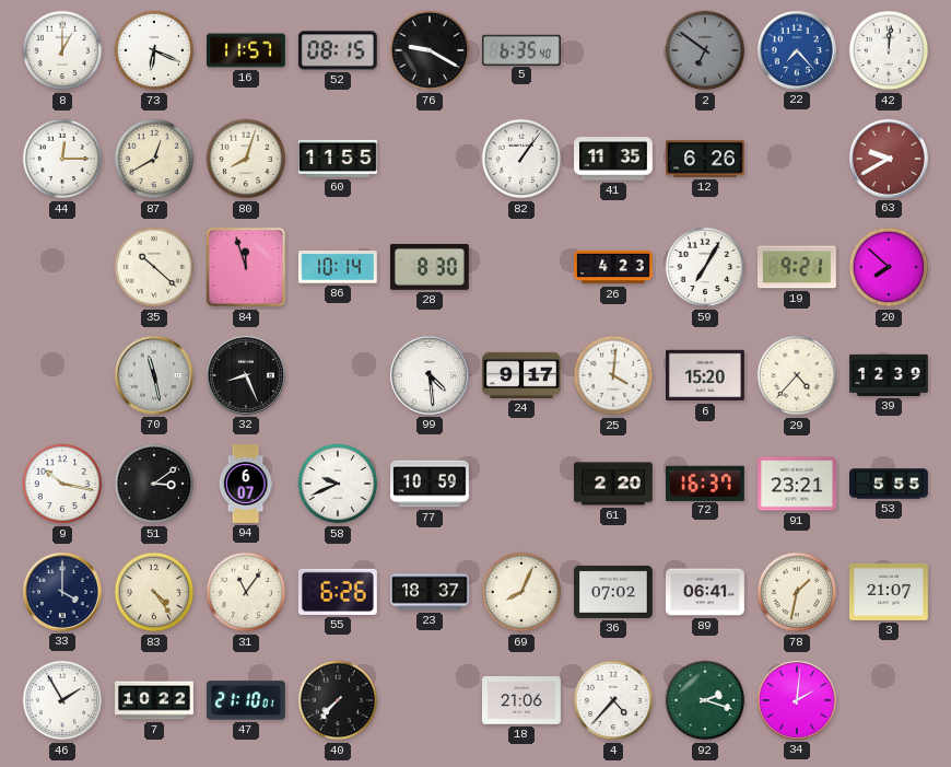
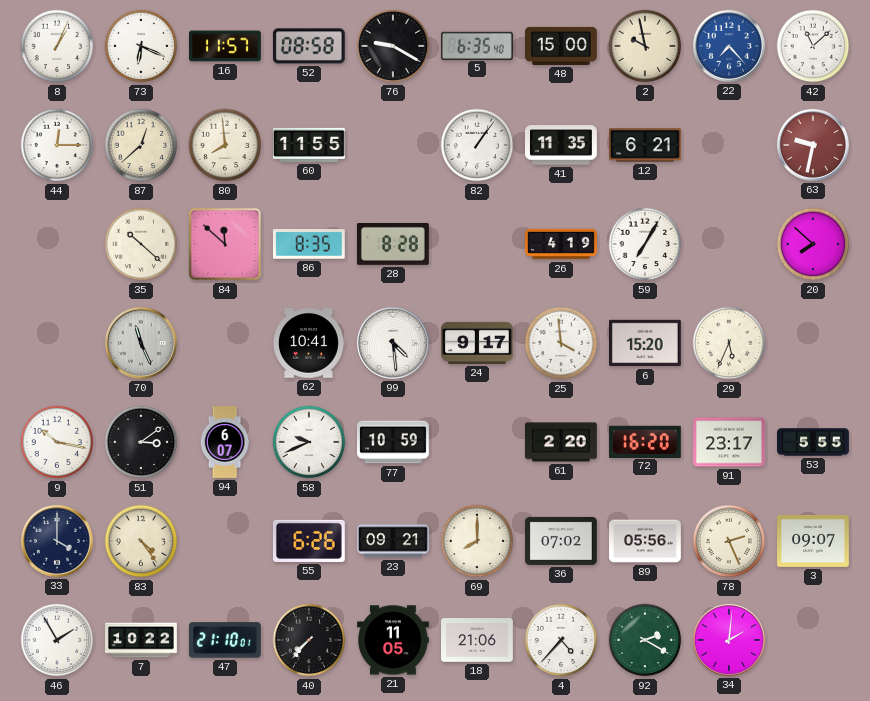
8: 1:00 -> 1:04 (57, 46)
52: 08:15 -> 08:58 (309, 46)
48: none -> 15:00 (562, 46)
2: 6:51 -> 9:58 (645, 46)
2 dial: grey -> cream (645, 46)
42: 12:01 -> 11:08 (813, 46)
87: 12:40 -> 12:38 (141, 145)
80: 8:03 -> 7:59 (225, 145)
12: 6:26 -> 6:21 (646, 145)
63: 9:40 -> 9:32 (813, 145)
84: 11:57 -> 11:52 (225, 244)
86: 10:14 -> 8:35 (309, 244)
28: 8:30 -> 8:28 (393, 244)
26: 4:23 -> 4:19 (562, 244)
19: 9:21 -> none (797, 267)
70: 11:28 -> 11:26 (141, 343)
32: 8:26 -> none (246, 375)
62: none -> 10:41 (309, 343)
25: 4:01 -> 3:59 (561, 343)
29: 4:37 -> 5:34 (729, 343)
39: 12:39 -> none (890, 375)
72: 16:37 -> 16:20 (645, 441)
91: 23:21 -> 23:17 (730, 442)
31: 11:06 -> none (246, 592)
23: 18:37 -> 09:21 (394, 541)
69: 8:04 -> 8:00 (477, 541)
89: 06:41 -> 05:56 (646, 541)
78: 1:32 -> 2:26 (729, 541)
3: 21:07 -> 09:07 (814, 541)
21: none -> 11:05 (394, 640)
92: 2:18 -> 2:20 (645, 640)
